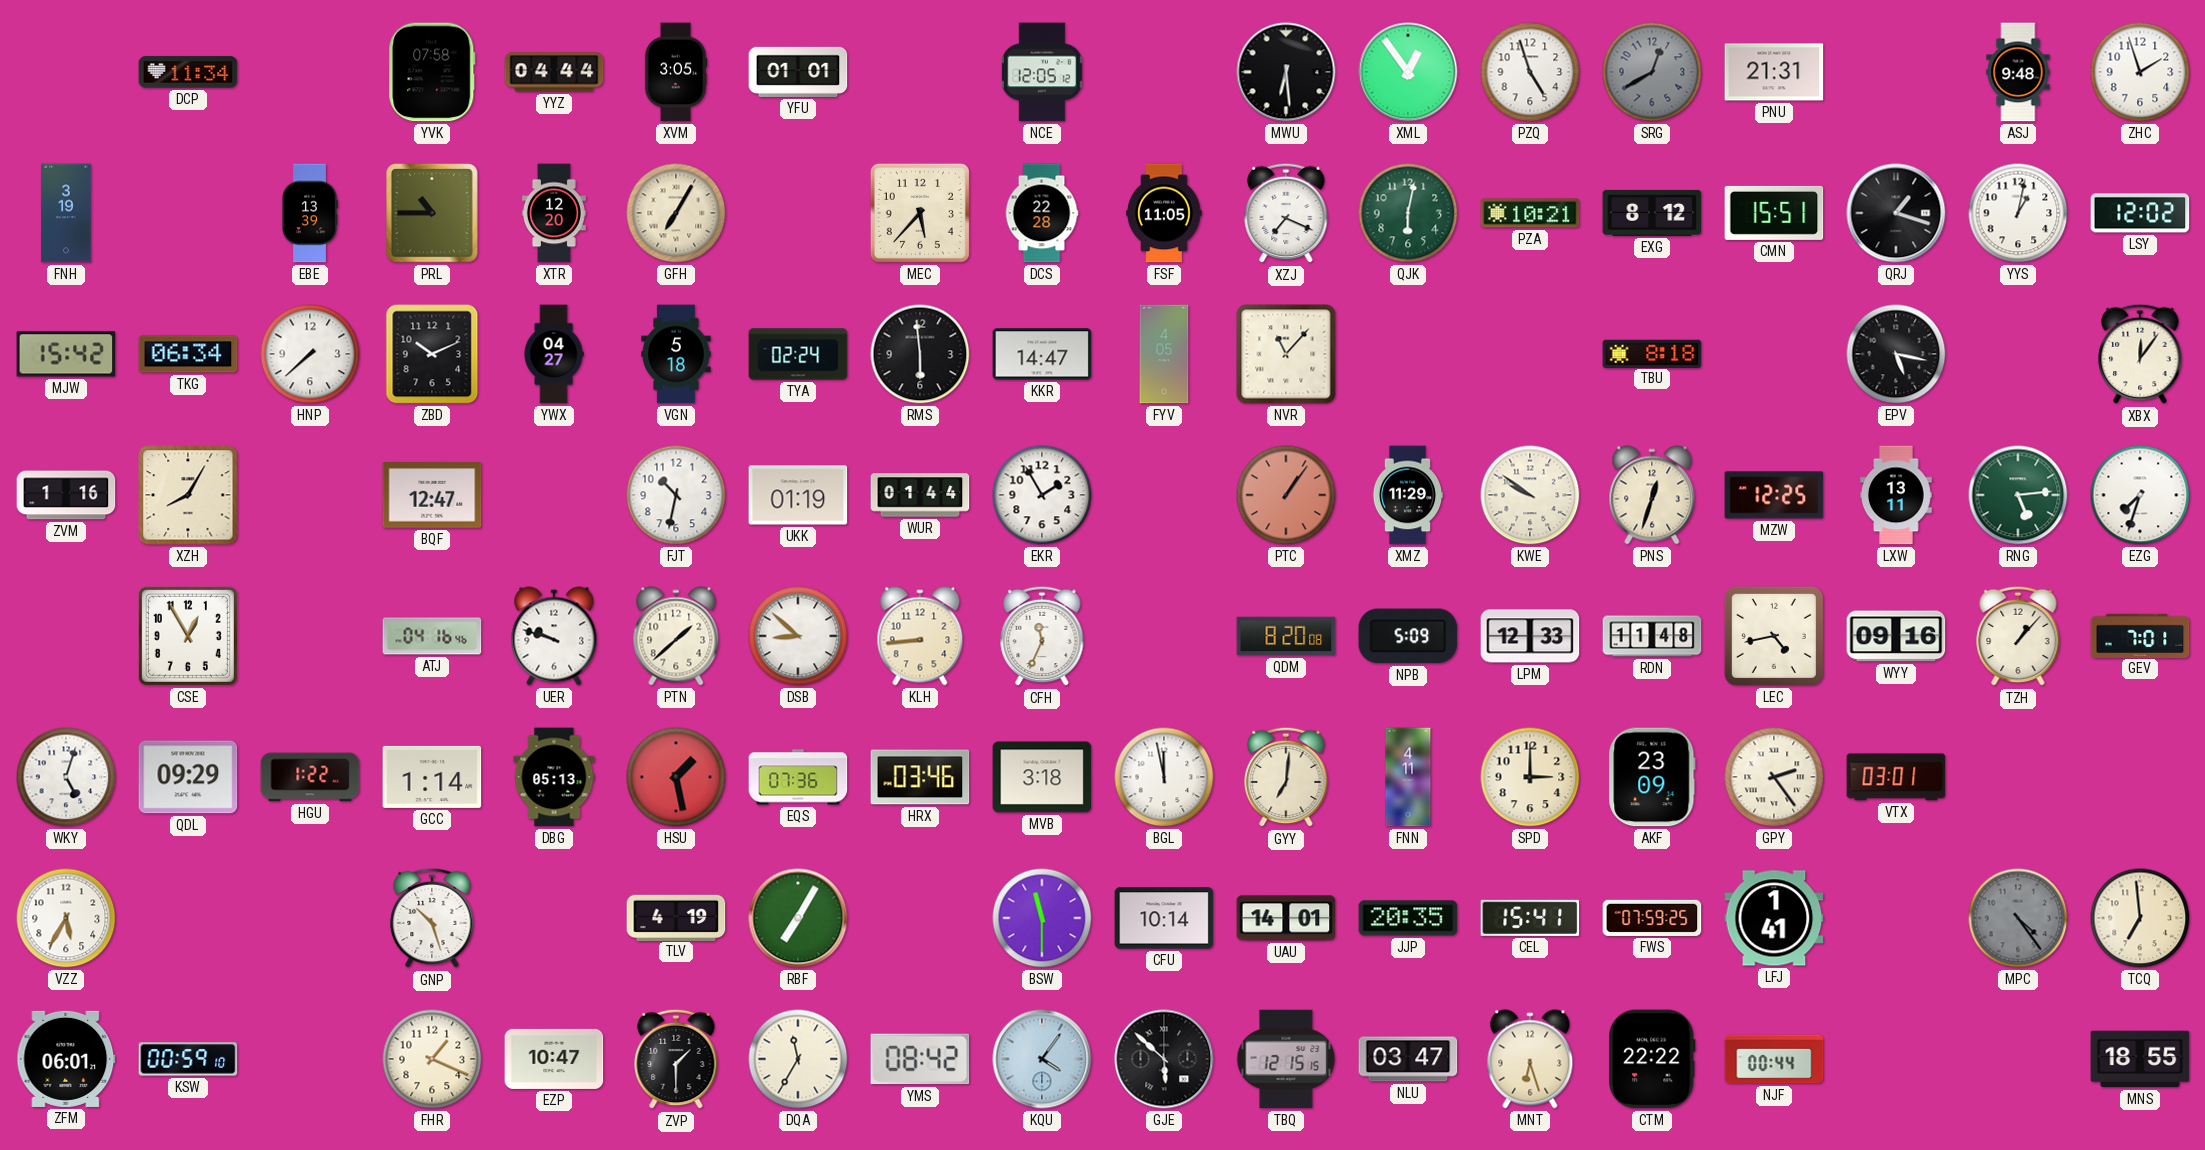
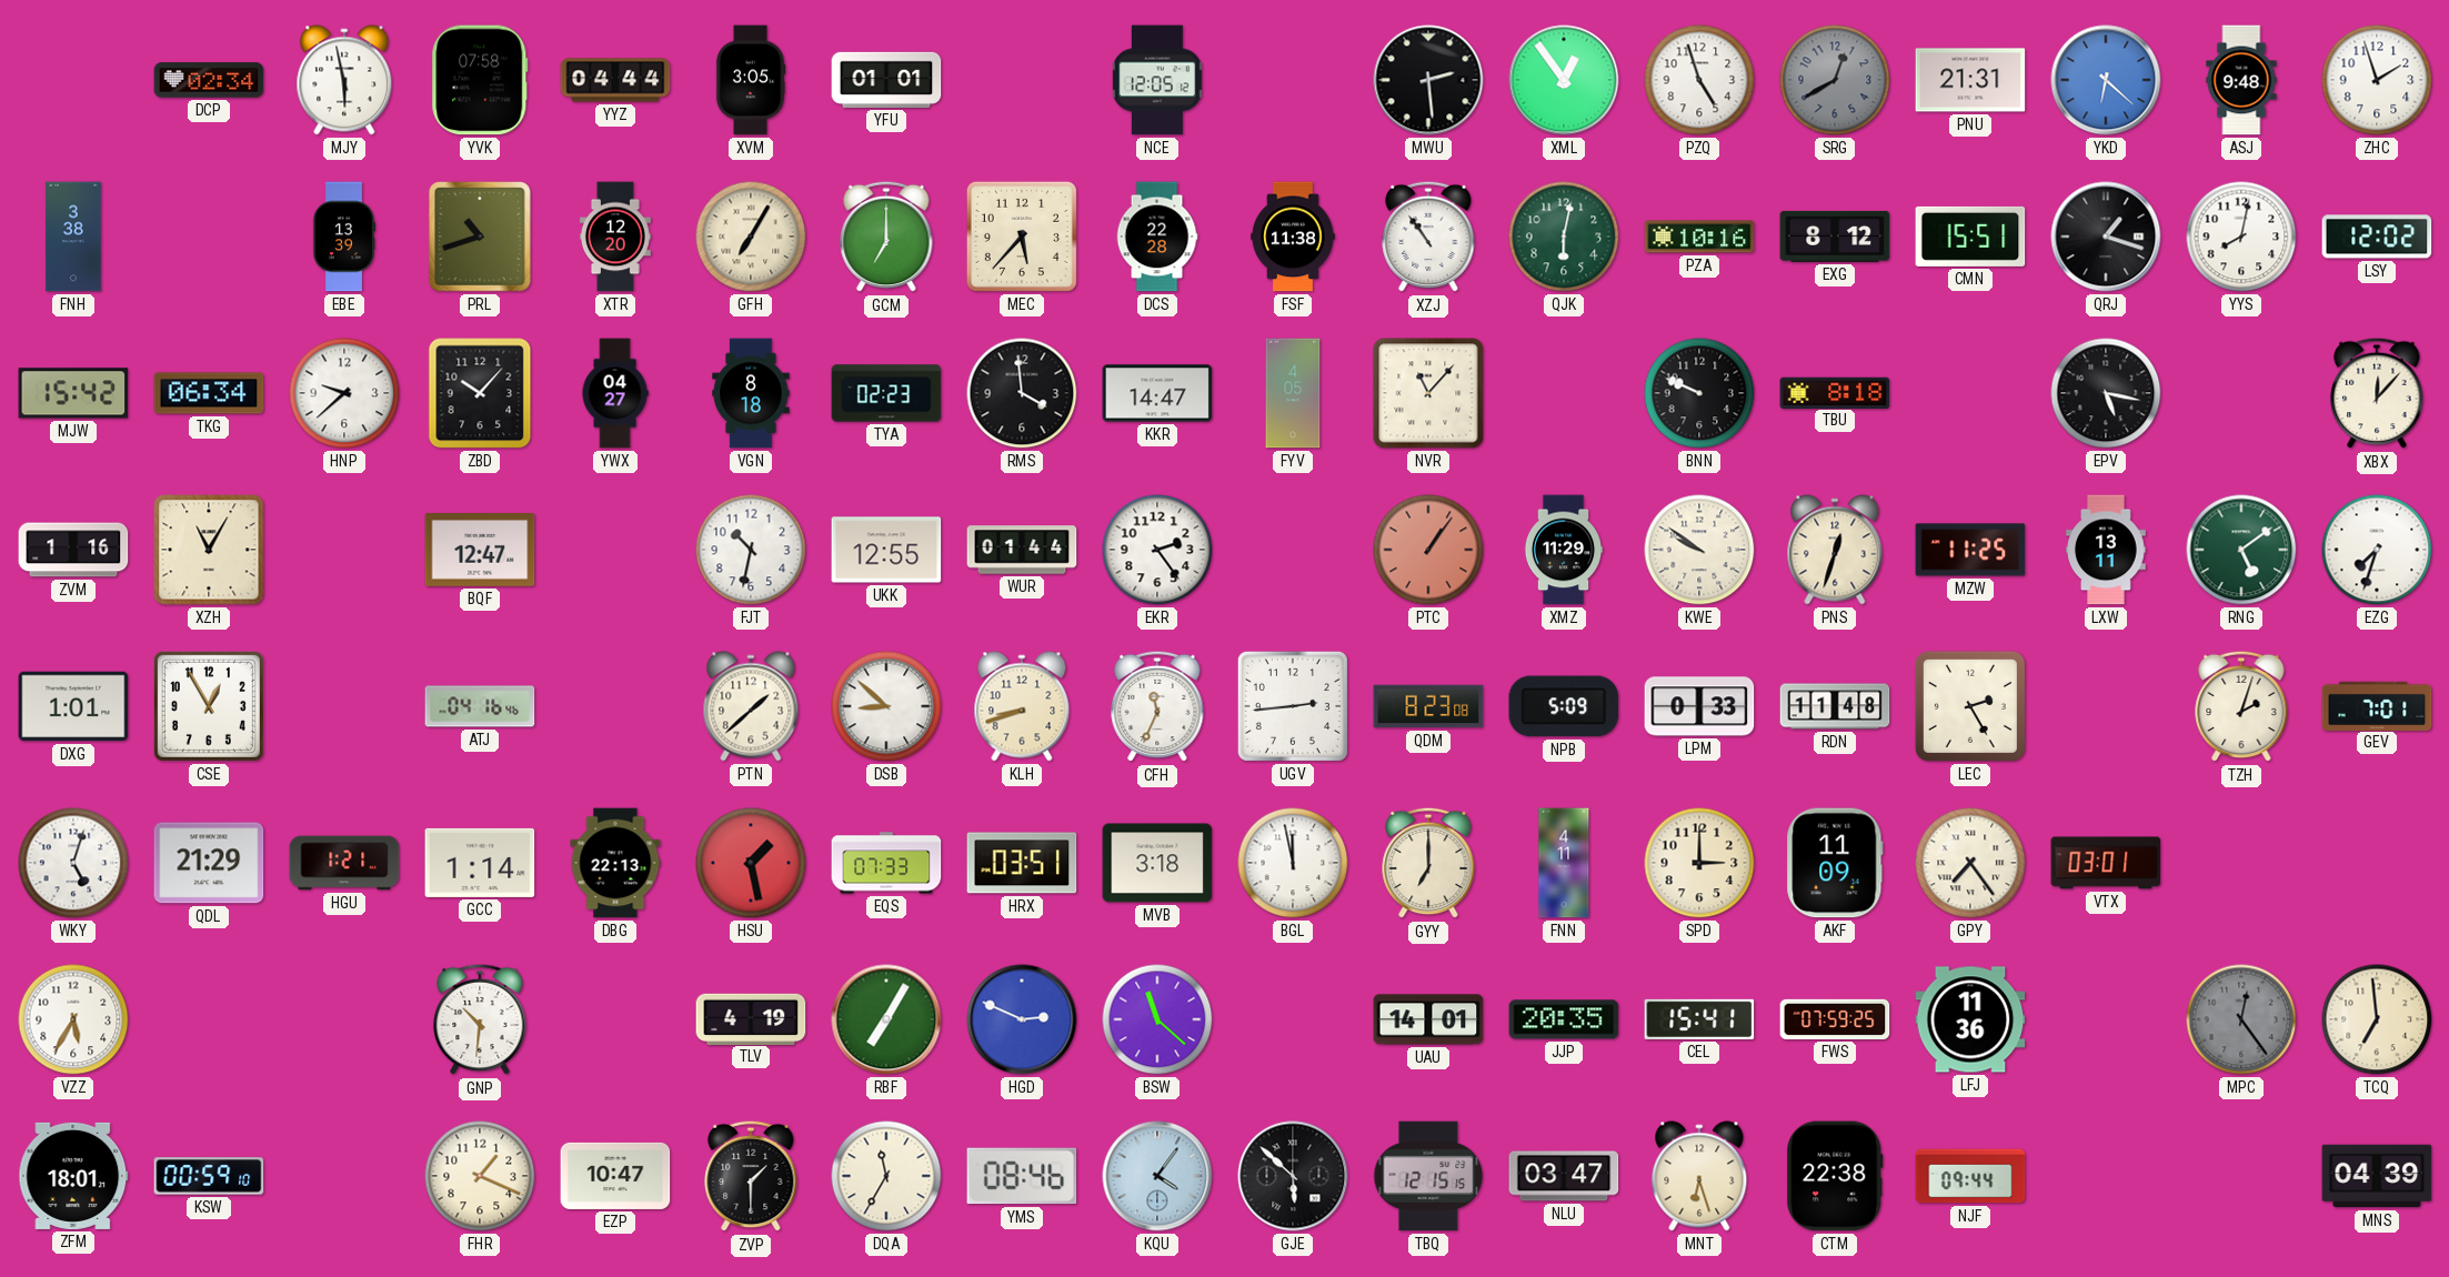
DCP: 11:34 -> 02:34 (209, 80)
MJY: none -> 5:58 (344, 80)
MWU: 6:29 -> 2:29 (1428, 80)
YKD: none -> 6:22 (2106, 80)
FNH: 3:19 -> 3:38 (73, 237)
PRL: 10:45 -> 10:42 (480, 237)
GCM: none -> 7:00 (886, 237)
FSF: 11:05 -> 11:38 (1293, 237)
XZJ: 7:19 -> 10:54 (1428, 237)
PZA: 10:21 -> 10:16 (1699, 237)
YYS: 1:02 -> 8:02 (2241, 237)
HNP: 7:38 -> 9:38 (344, 393)
ZBD: 10:11 -> 10:07 (480, 393)
VGN: 5:18 -> 8:18 (751, 393)
TYA: 02:24 -> 02:23 (886, 393)
RMS: 5:59 -> 3:59 (1022, 393)
BNN: none -> 9:49 (1699, 393)
XBX: 12:06 -> 12:07 (2377, 393)
XZH: 8:05 -> 11:05 (209, 550)
UKK: 01:19 -> 12:55 (886, 550)
EKR: 1:55 -> 2:24 (1157, 550)
MZW: 12:25 -> 11:25 (1970, 550)
RNG: 5:14 -> 5:09 (2241, 550)
DXG: none -> 1:01 (73, 706)
UER: 9:48 -> none (554, 636)
KLH: 8:44 -> 8:42 (1022, 706)
UGV: none -> 2:44 (1293, 706)
QDM: 8:20 -> 8:23 (1428, 706)
LPM: 12:33 -> 0:33 (1699, 706)
LEC: 4:43 -> 2:25 (1970, 706)
WYY: 09:16 -> none (1896, 636)
TZH: 1:07 -> 2:03 (2241, 706)
QDL: 09:29 -> 21:29 (209, 863)
HGU: 1:22 -> 1:21 (344, 863)
DBG: 05:13 -> 22:13 (615, 863)
EQS: 07:36 -> 07:33 (886, 863)
HRX: 03:46 -> 03:51 (1022, 863)
GYY: 7:01 -> 7:00 (1428, 863)
AKF: 23:09 -> 11:09 (1835, 863)
GPY: 2:24 -> 7:24 (1970, 863)
GNP: 10:27 -> 10:31 (480, 1019)
HGD: none -> 2:49 (1022, 1019)
BSW: 11:30 -> 11:22 (1157, 1019)
CFU: 10:14 -> none (1164, 918)
LFJ: 1:41 -> 11:36 (1970, 1019)
MPC: 4:24 -> 12:24 (2241, 1019)
ZFM: 06:01 -> 18:01 (73, 1176)
YMS: 08:42 -> 08:46 (1022, 1176)
CTM: 22:22 -> 22:38 (1835, 1176)
NJF: 00:44 -> 09:44 (1970, 1176)
MNS: 18:55 -> 04:39 (2377, 1176)
